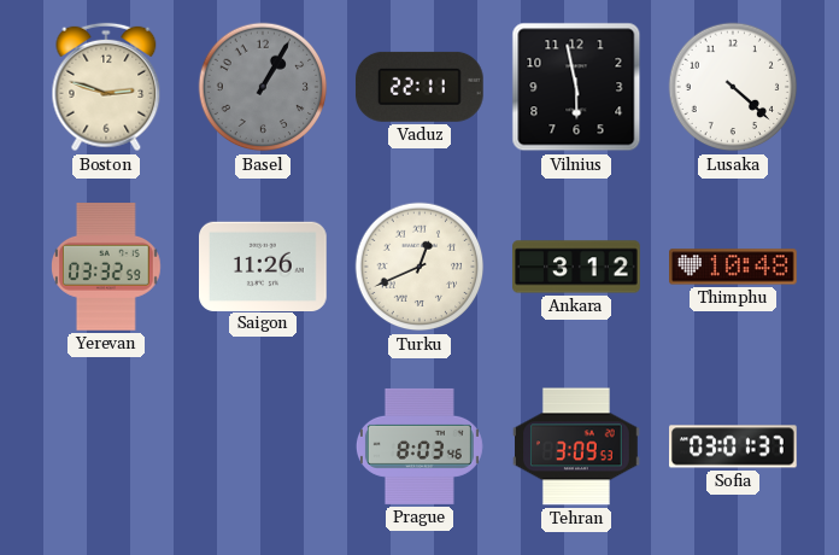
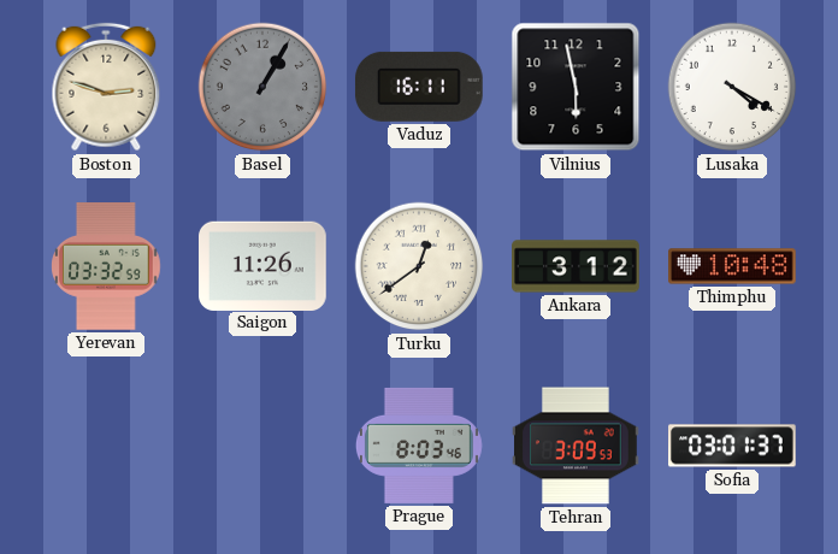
Vaduz: 22:11 -> 16:11 (419, 87)
Lusaka: 4:22 -> 4:20 (732, 87)
Turku: 12:41 -> 12:39 (419, 266)
